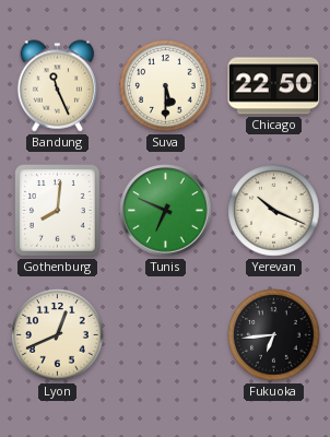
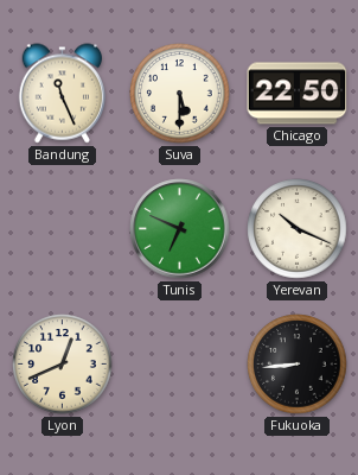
Gothenburg: 8:01 -> none (58, 211)
Fukuoka: 6:44 -> 8:44 (298, 365)
